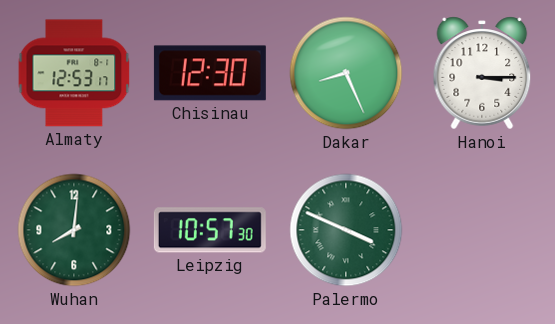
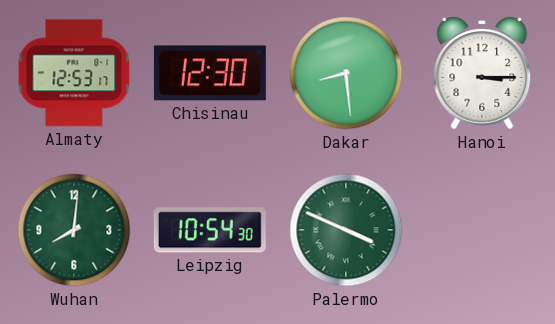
Dakar: 8:26 -> 8:29 (346, 73)
Leipzig: 10:57 -> 10:54 (210, 230)
